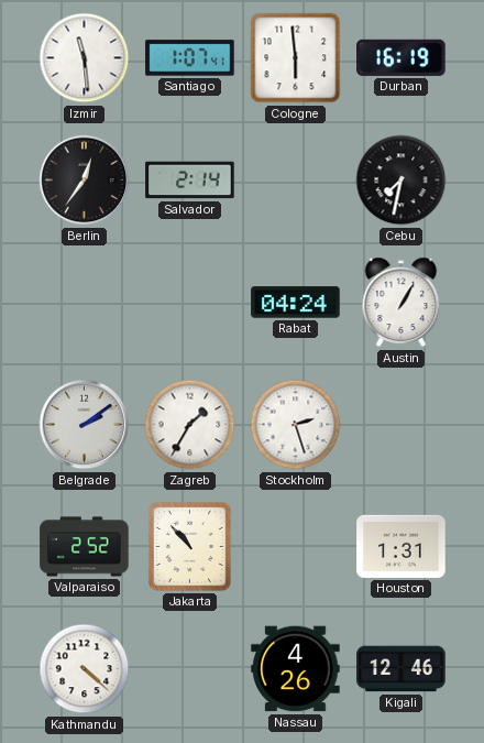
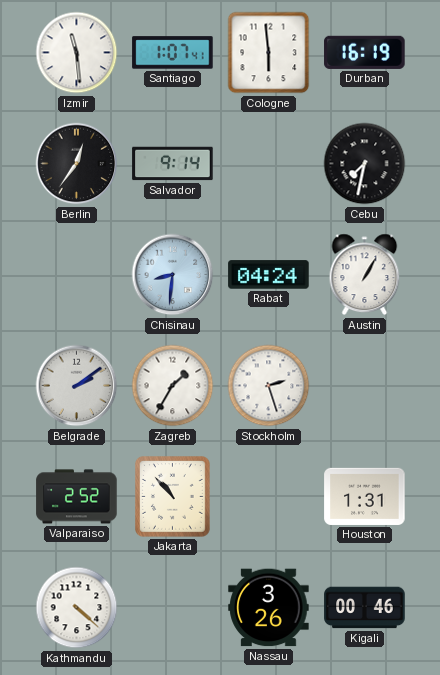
Salvador: 2:14 -> 9:14 (173, 164)
Chisinau: none -> 8:31 (173, 275)
Nassau: 4:26 -> 3:26 (269, 608)
Kigali: 12:46 -> 00:46 (365, 608)
